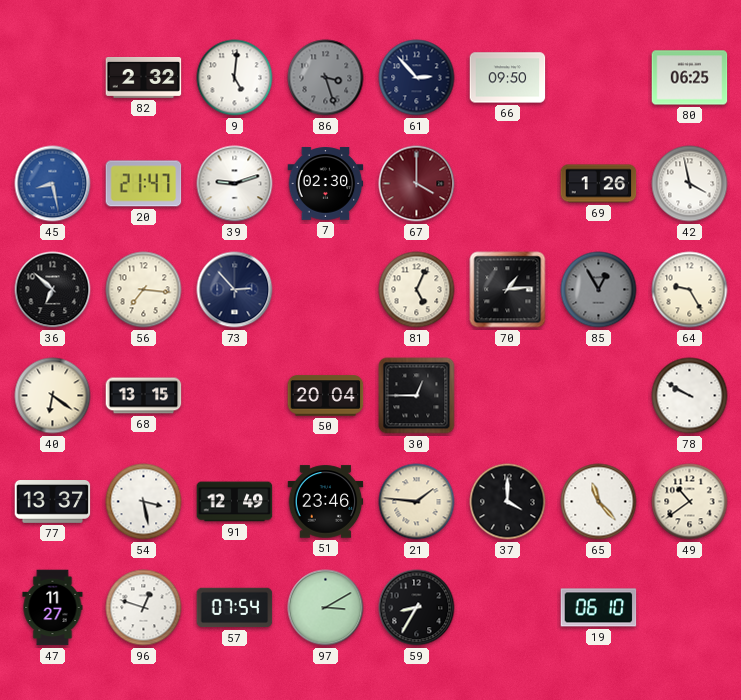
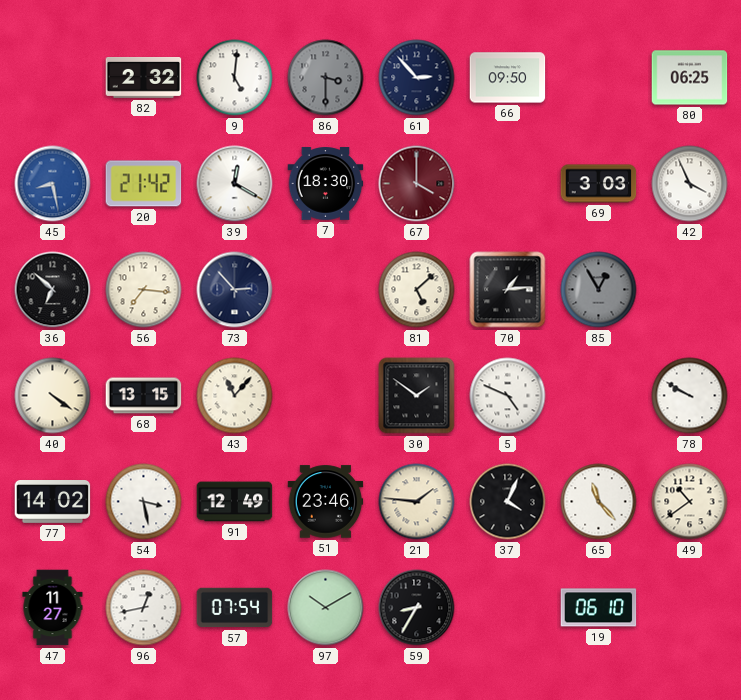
86: 3:27 -> 3:30 (326, 78)
20: 21:47 -> 21:42 (144, 184)
39: 9:12 -> 12:20 (235, 184)
7: 02:30 -> 18:30 (326, 184)
69: 1:26 -> 3:03 (599, 184)
42: 3:58 -> 3:56 (690, 184)
81: 5:04 -> 5:08 (417, 290)
64: 9:25 -> none (690, 290)
40: 6:21 -> 4:21 (53, 396)
43: none -> 11:07 (235, 396)
50: 20:04 -> none (326, 396)
30: 12:45 -> 1:51 (417, 396)
5: none -> 4:49 (508, 396)
77: 13:37 -> 14:02 (53, 502)
37: 4:00 -> 4:04 (508, 502)
96: 12:48 -> 12:43 (144, 608)
97: 3:10 -> 10:10 (326, 608)
